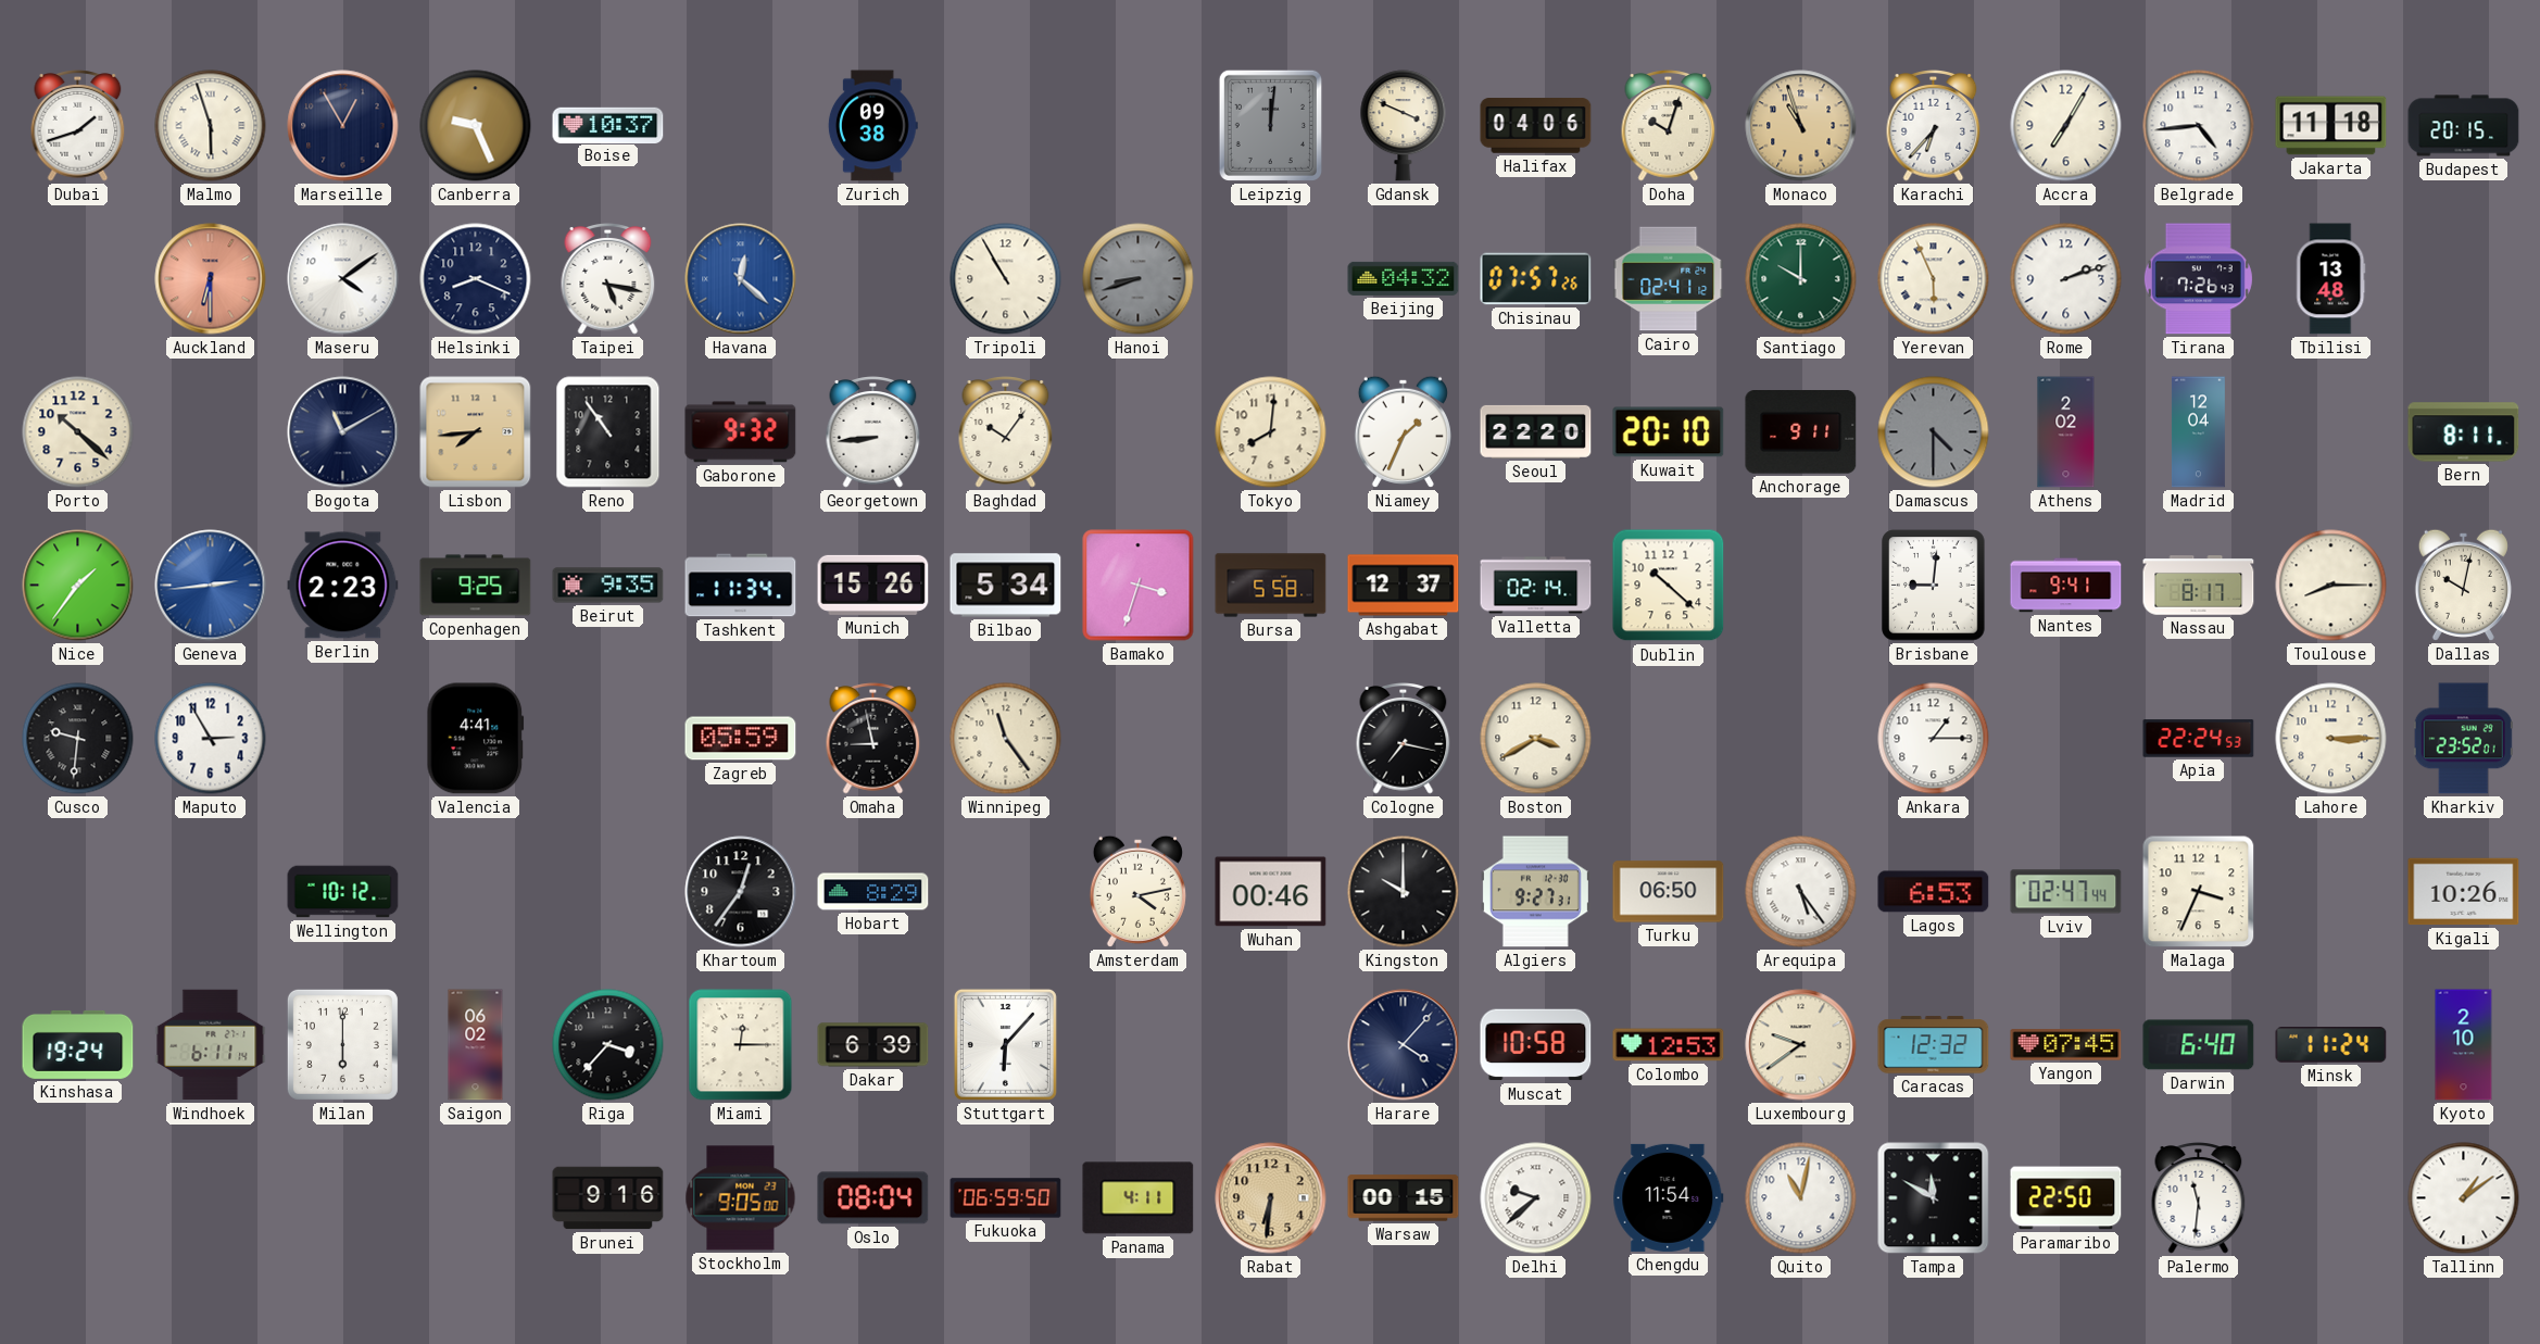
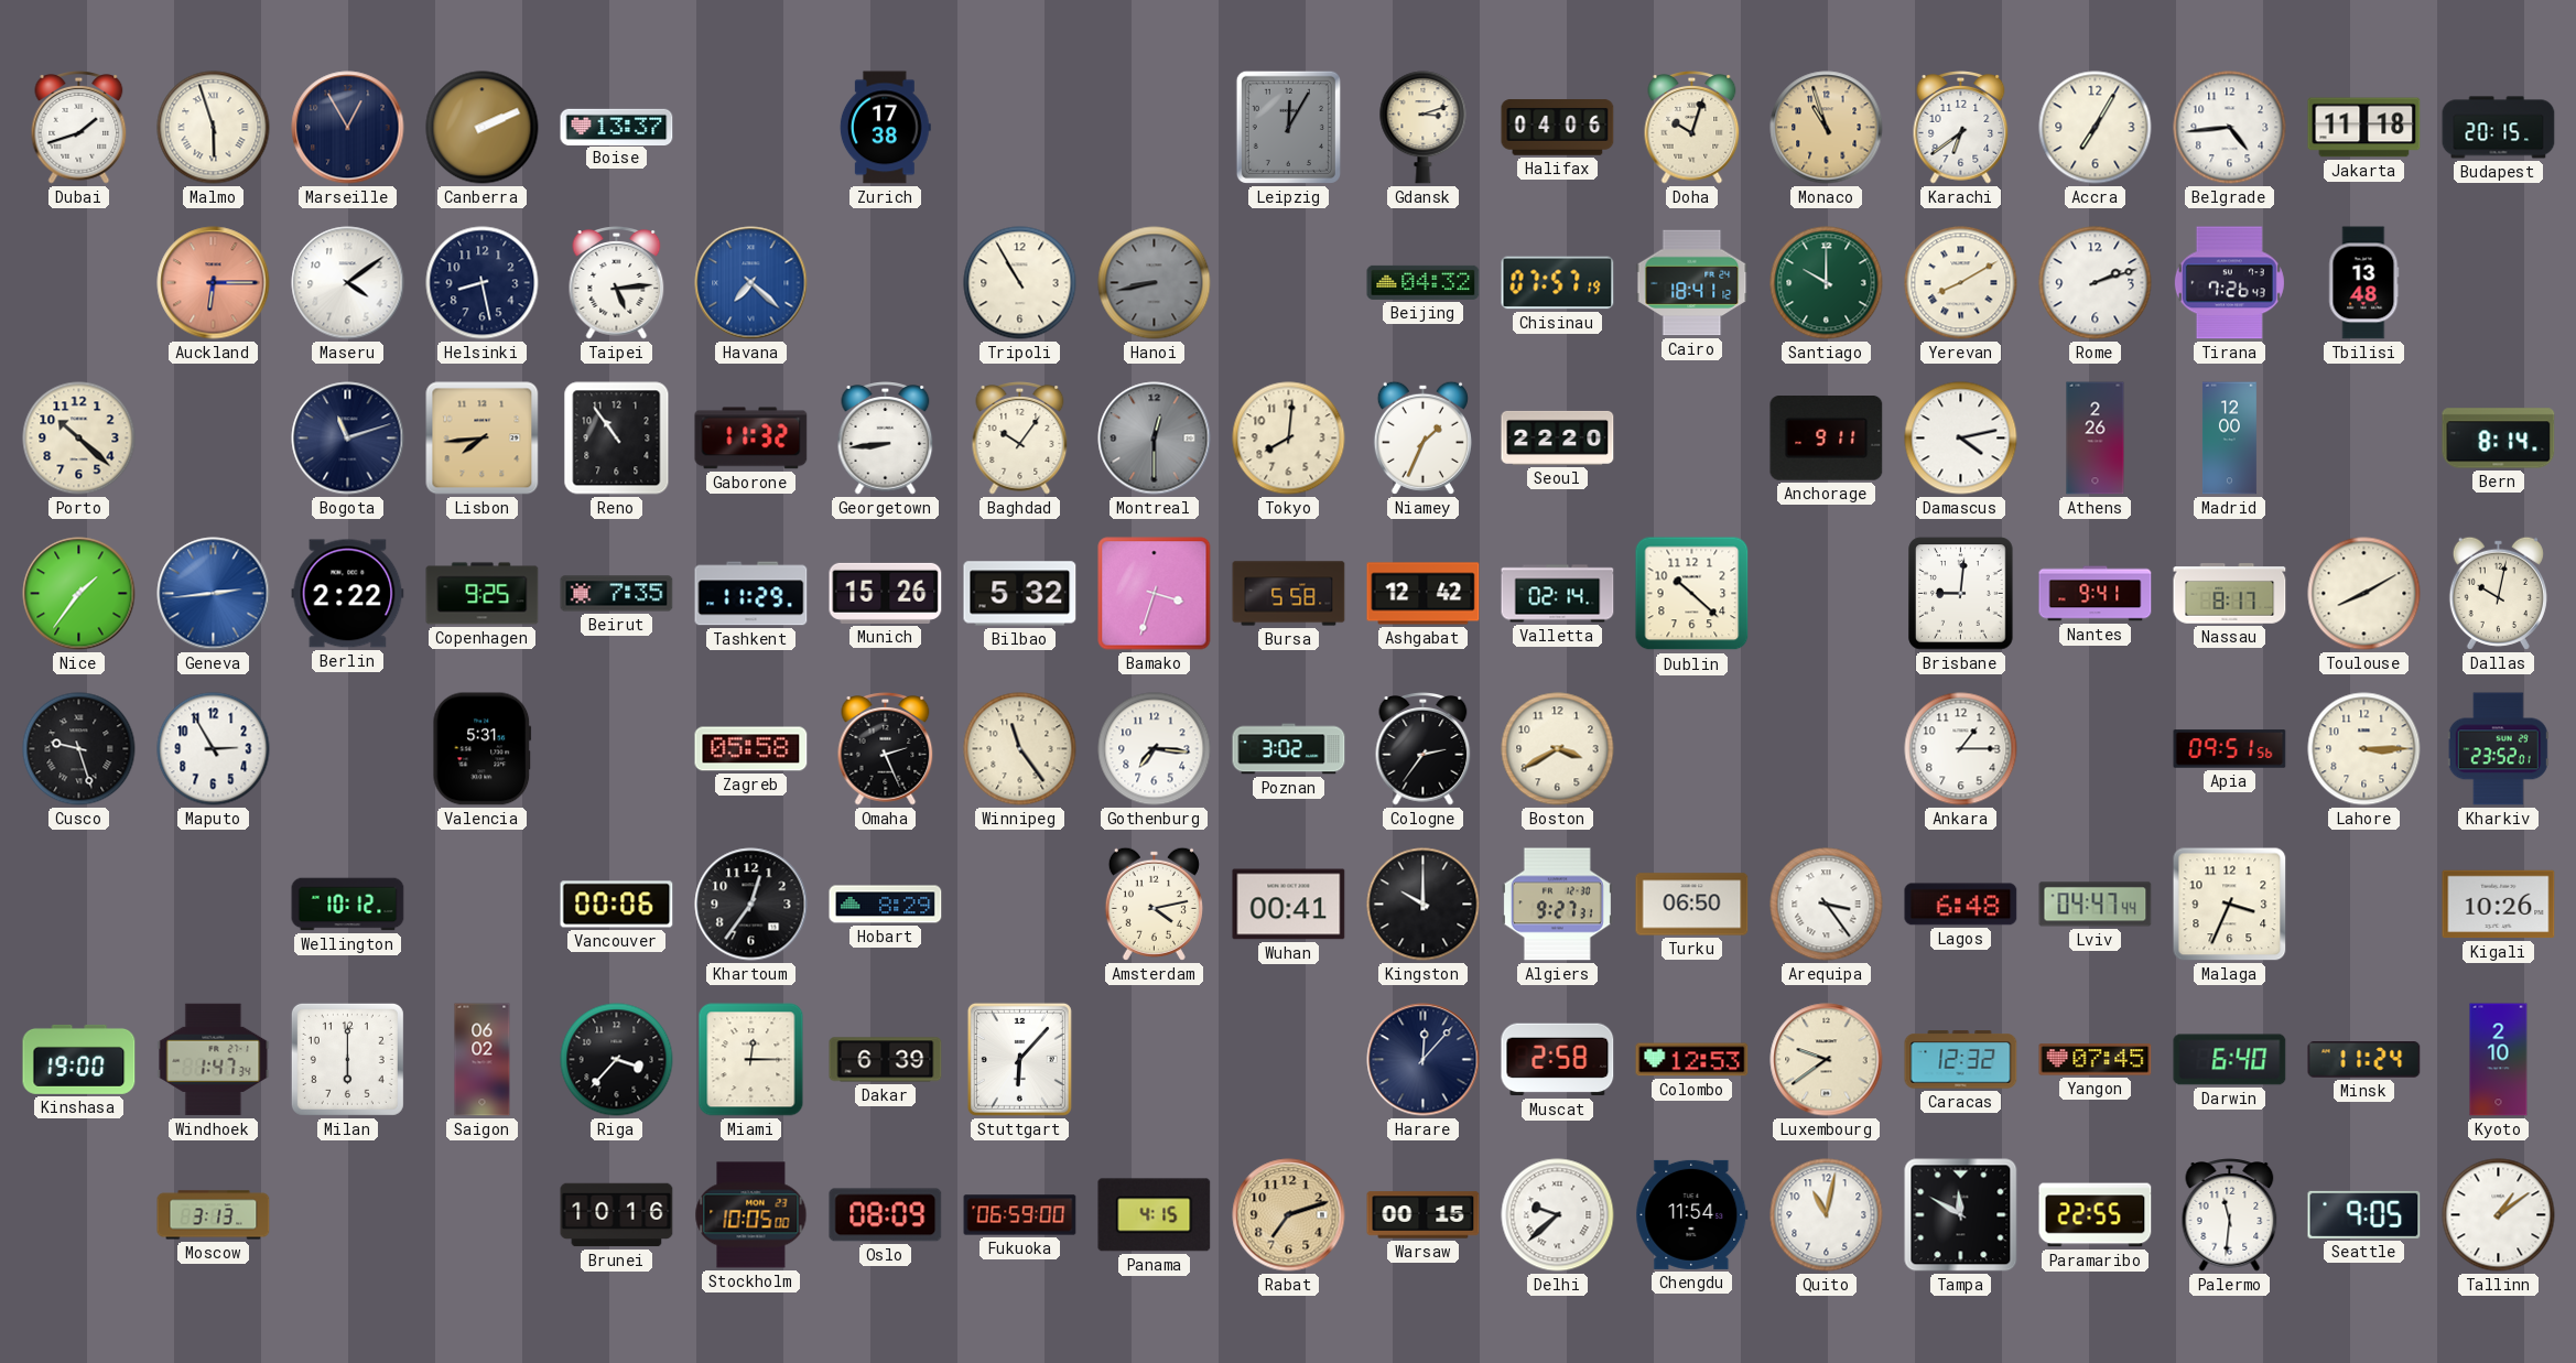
Canberra: 9:26 -> 2:11 (483, 128)
Boise: 10:37 -> 13:37 (617, 127)
Zurich: 09:38 -> 17:38 (885, 128)
Leipzig: 12:01 -> 12:05 (1288, 127)
Gdansk: 3:49 -> 3:12 (1424, 128)
Karachi: 6:37 -> 6:39 (1961, 128)
Auckland: 6:30 -> 6:15 (214, 283)
Helsinki: 8:19 -> 8:28 (483, 283)
Taipei: 5:17 -> 5:14 (617, 283)
Havana: 12:22 -> 7:22 (751, 283)
Hanoi: 8:42 -> 8:43 (1155, 283)
Chisinau: 07:57:26 -> 07:57:19 (1558, 283)
Cairo: 02:41 -> 18:41 (1692, 283)
Yerevan: 5:56 -> 8:10 (1961, 283)
Bogota: 11:10 -> 11:12 (348, 439)
Gaborone: 9:32 -> 11:32 (751, 439)
Montreal: none -> 12:30 (1155, 439)
Kuwait: 20:10 -> none (1669, 432)
Damascus: 4:30 -> 4:13 (1961, 439)
Damascus dial: grey -> white (1961, 439)
Athens: 2:02 -> 2:26 (2096, 439)
Madrid: 12:04 -> 12:00 (2229, 439)
Bern: 8:11 -> 8:14 (2499, 439)
Berlin: 2:23 -> 2:22 (348, 594)
Beirut: 9:35 -> 7:35 (617, 594)
Tashkent: 11:34 -> 11:29 (751, 594)
Bilbao: 5:34 -> 5:32 (1020, 594)
Ashgabat: 12:37 -> 12:42 (1424, 594)
Toulouse: 8:15 -> 8:10 (2364, 594)
Cusco: 9:31 -> 9:27 (79, 749)
Valencia: 4:41 -> 5:31 (483, 749)
Zagreb: 05:59 -> 05:58 (751, 749)
Omaha: 8:58 -> 2:26 (886, 749)
Gothenburg: none -> 7:16 (1155, 749)
Poznan: none -> 3:02 (1289, 749)
Cologne: 7:17 -> 2:36 (1424, 749)
Apia: 22:24 -> 09:51 (2230, 749)
Vancouver: none -> 00:06 (617, 905)
Wuhan: 00:46 -> 00:41 (1289, 905)
Arequipa: 5:24 -> 3:24 (1827, 905)
Lagos: 6:53 -> 6:48 (1961, 905)
Lviv: 02:47 -> 04:47 (2096, 905)
Kinshasa: 19:24 -> 19:00 (79, 1059)
Windhoek: 6:11 -> 1:47 (214, 1060)
Harare: 4:07 -> 12:07 (1424, 1060)
Muscat: 10:58 -> 2:58 (1558, 1060)
Moscow: none -> 3:13 (214, 1215)
Brunei: 9:16 -> 10:16 (617, 1215)
Stockholm: 9:05 -> 10:05 (751, 1215)
Oslo: 08:04 -> 08:09 (886, 1215)
Fukuoka: 06:59:50 -> 06:59:00 (1020, 1215)
Panama: 4:11 -> 4:15 (1155, 1215)
Rabat: 6:31 -> 7:12 (1289, 1215)
Paramaribo: 22:50 -> 22:55 (2096, 1215)
Seattle: none -> 9:05 (2364, 1214)
